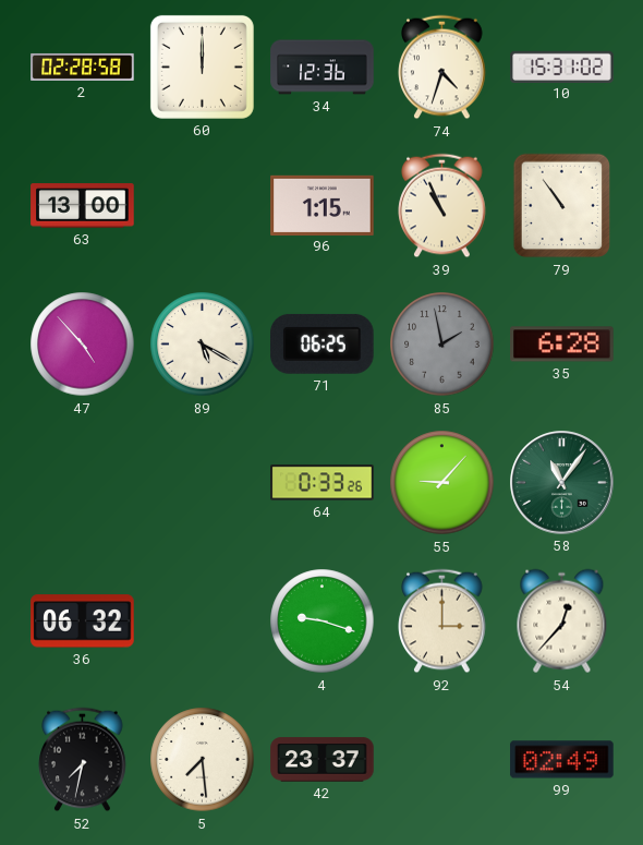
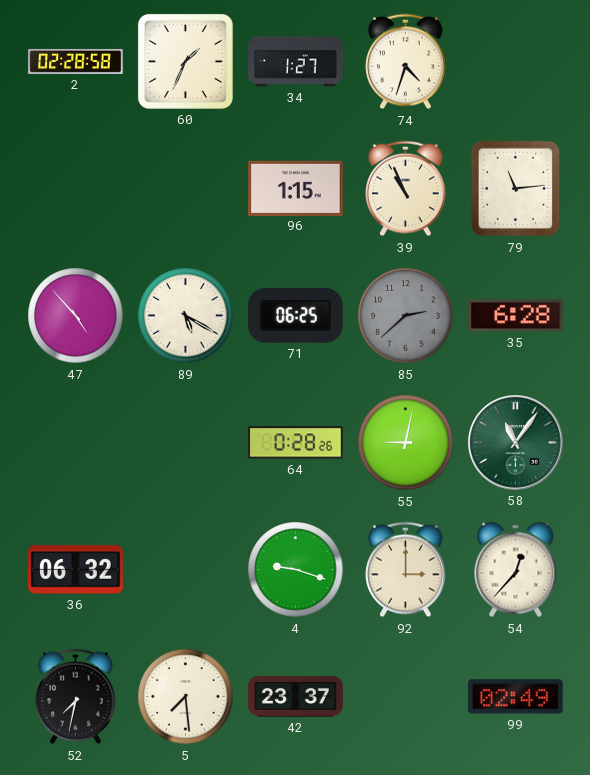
60: 12:00 -> 1:34 (185, 61)
34: 12:36 -> 1:27 (296, 62)
10: 15:31 -> none (562, 67)
63: 13:00 -> none (83, 206)
79: 10:54 -> 11:14 (516, 189)
85: 1:58 -> 2:38 (406, 316)
64: 0:33 -> 0:28 (296, 443)
55: 9:07 -> 9:02 (406, 443)
